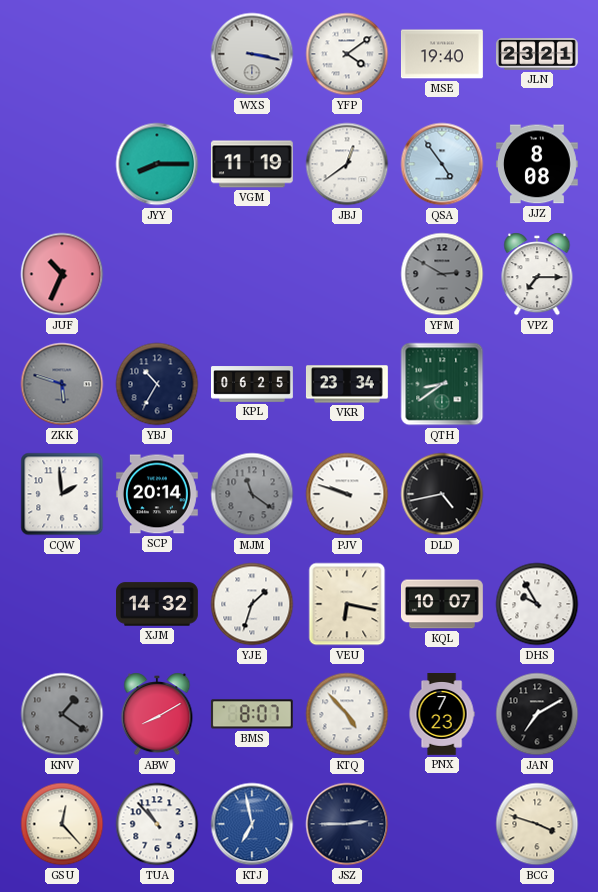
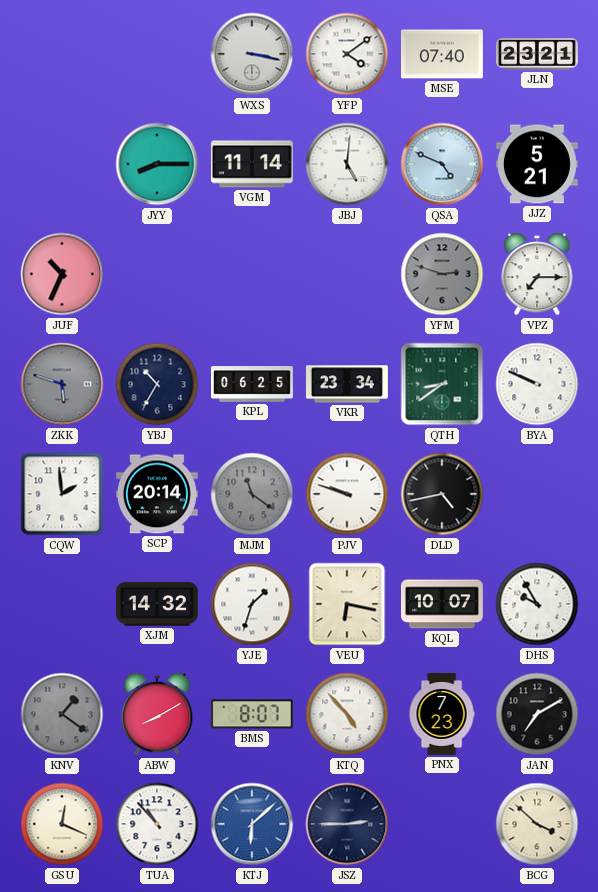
MSE: 19:40 -> 07:40 (442, 54)
VGM: 11:19 -> 11:14 (252, 164)
JBJ: 12:39 -> 5:01 (347, 164)
QSA: 4:54 -> 4:49 (442, 164)
JJZ: 8:08 -> 5:21 (537, 164)
YFM: 2:50 -> 2:48 (442, 274)
BYA: none -> 9:49 (537, 384)
GSU: 12:23 -> 12:19 (62, 824)
KTJ: 6:58 -> 6:08 (252, 824)
BCG: 3:48 -> 3:52 (537, 824)
